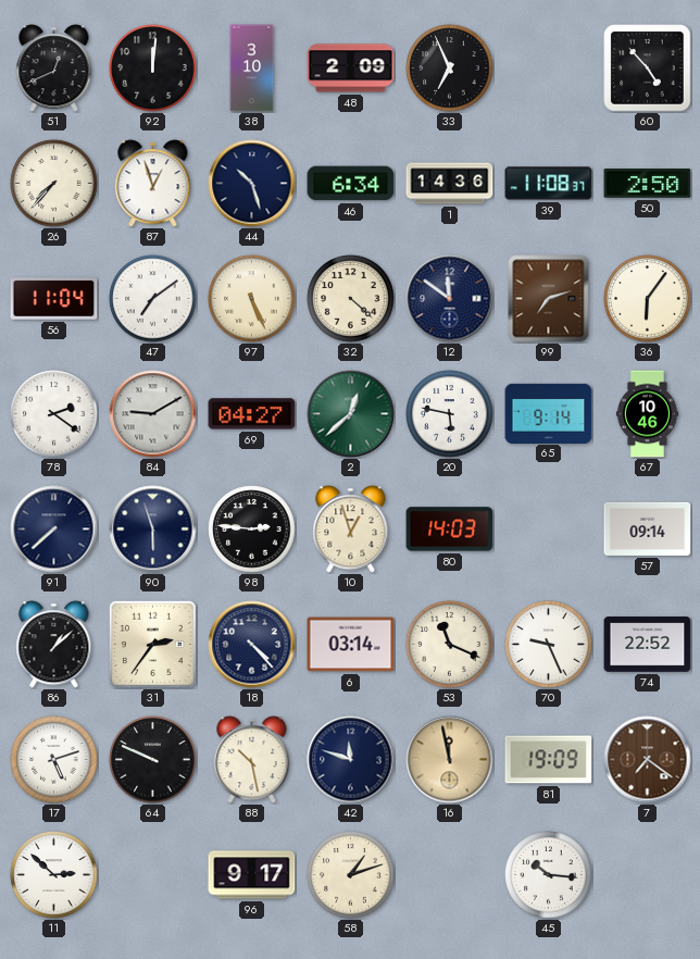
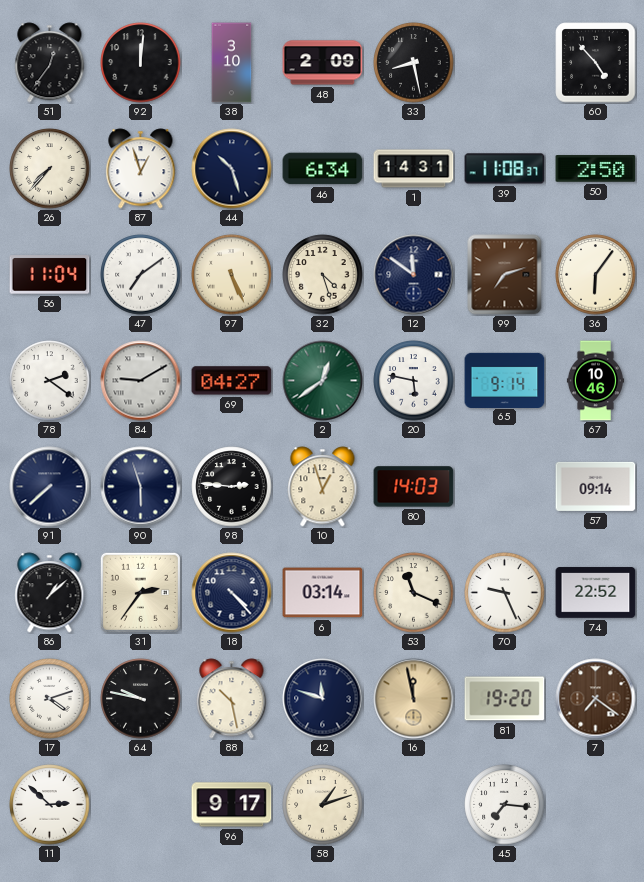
51: 12:41 -> 12:36 (50, 63)
33: 6:56 -> 8:28 (414, 63)
1: 14:36 -> 14:31 (414, 169)
32: 4:22 -> 4:27 (323, 275)
2: 12:38 -> 12:39 (323, 381)
17: 5:12 -> 4:12 (50, 699)
64: 9:49 -> 9:47 (141, 699)
81: 19:09 -> 19:20 (505, 699)
45: 10:16 -> 7:16 (505, 805)
